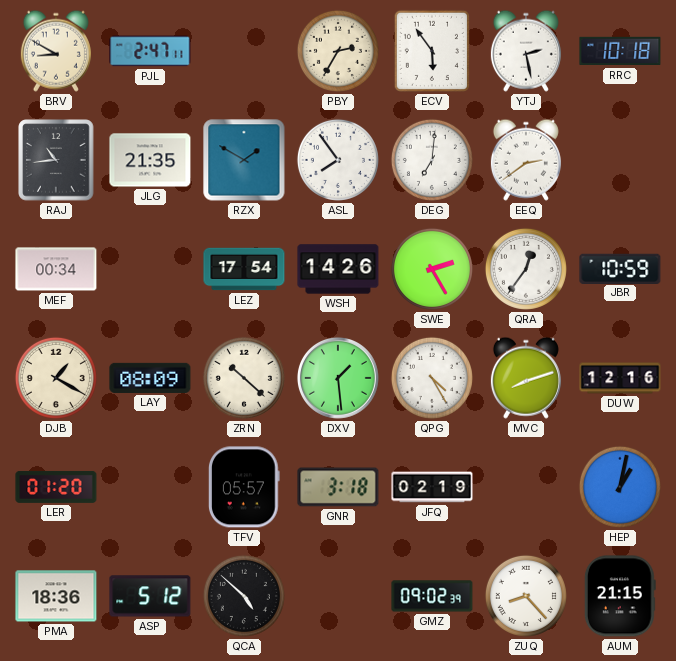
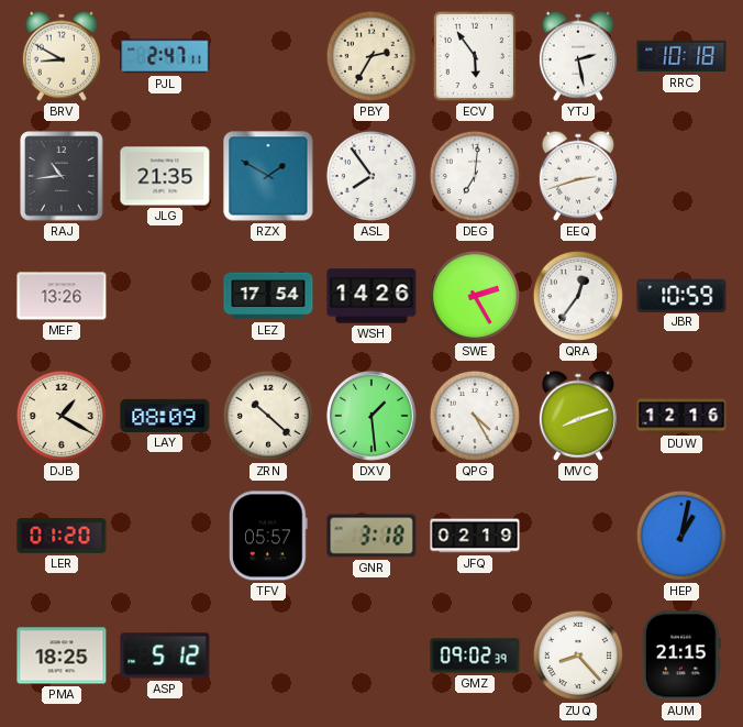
EEQ: 2:39 -> 2:42 (578, 176)
MEF: 00:34 -> 13:26 (62, 296)
PMA: 18:36 -> 18:25 (62, 656)
QCA: 4:52 -> none (244, 596)
